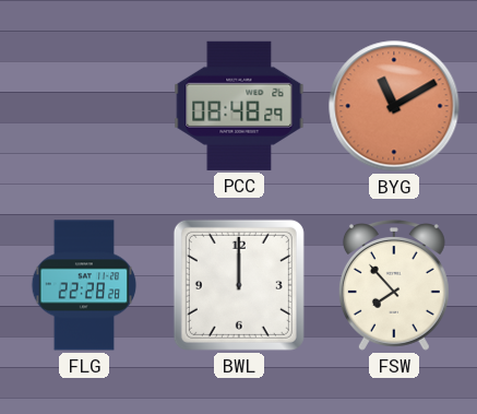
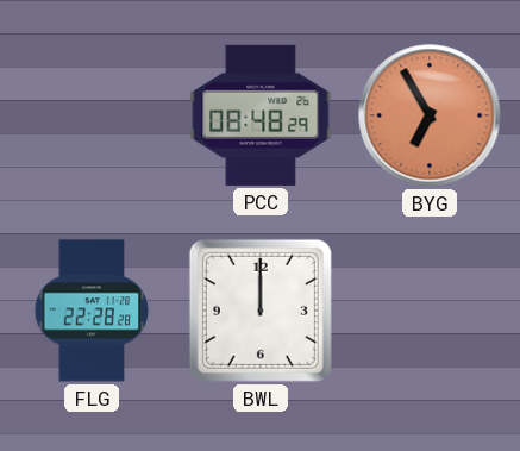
BYG: 11:10 -> 6:55 (430, 115)
FSW: 7:53 -> none (394, 286)
